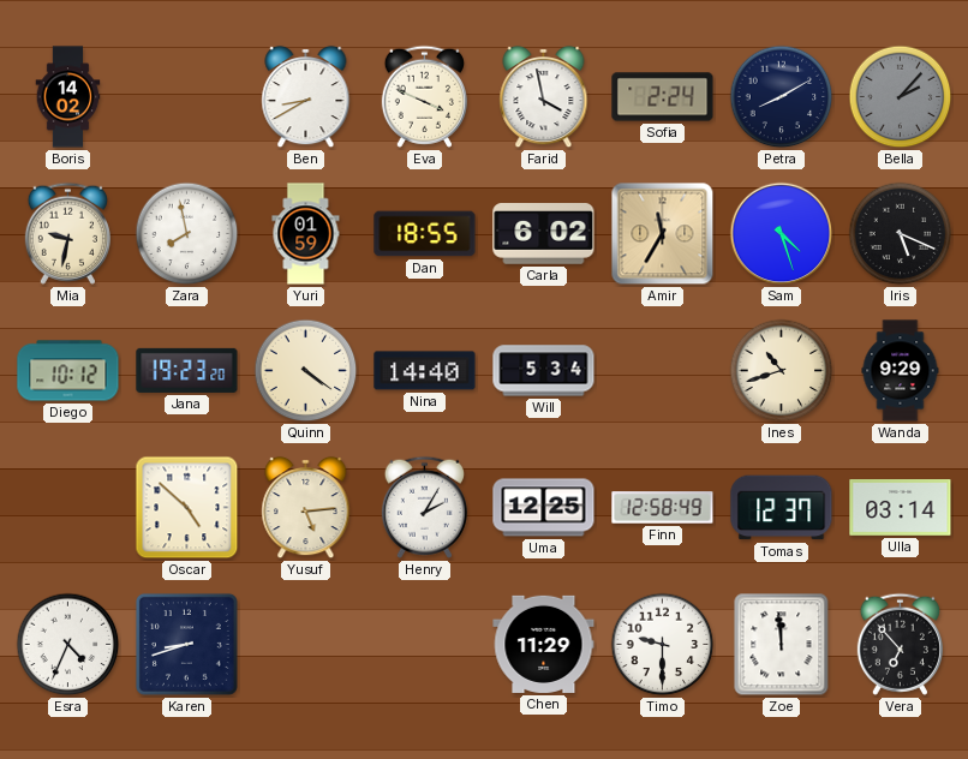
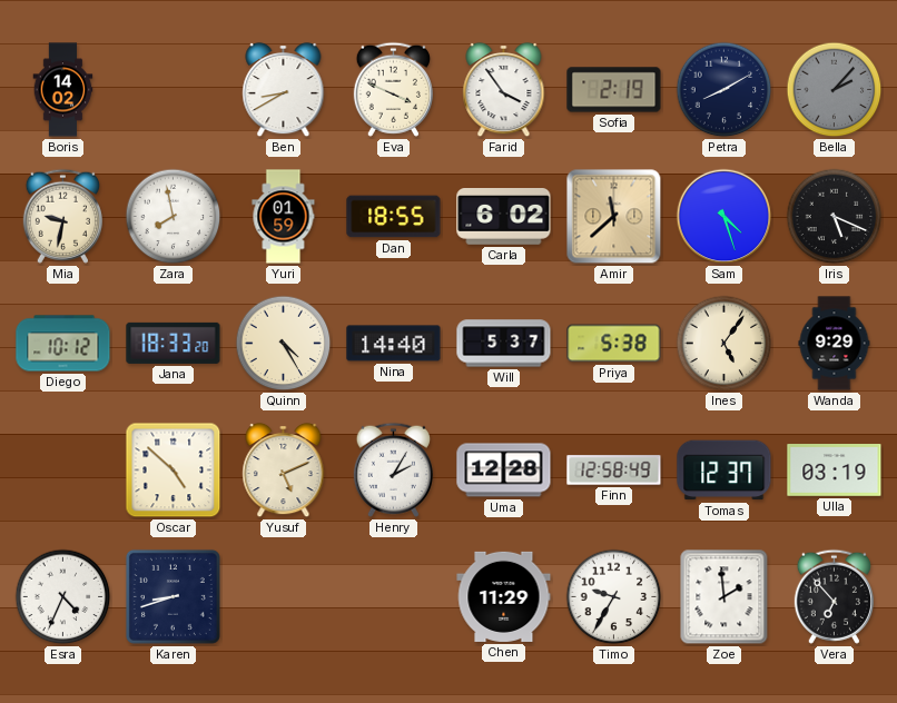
Farid: 3:58 -> 3:54 (504, 90)
Sofia: 2:24 -> 2:19 (614, 90)
Amir: 11:35 -> 11:38 (614, 217)
Jana: 19:23 -> 18:33 (174, 343)
Quinn: 4:21 -> 4:25 (284, 344)
Will: 5:34 -> 5:37 (504, 344)
Priya: none -> 5:38 (614, 344)
Ines: 10:42 -> 5:06 (724, 344)
Yusuf: 5:14 -> 5:11 (284, 471)
Uma: 12:25 -> 12:28 (504, 471)
Ulla: 03:14 -> 03:19 (835, 471)
Timo: 9:30 -> 9:35 (614, 597)
Zoe: 11:59 -> 1:59 (724, 597)
